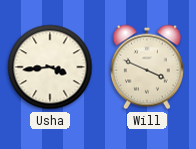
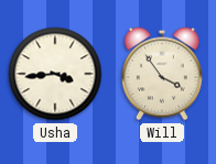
Will: 3:49 -> 3:54 (162, 74)
